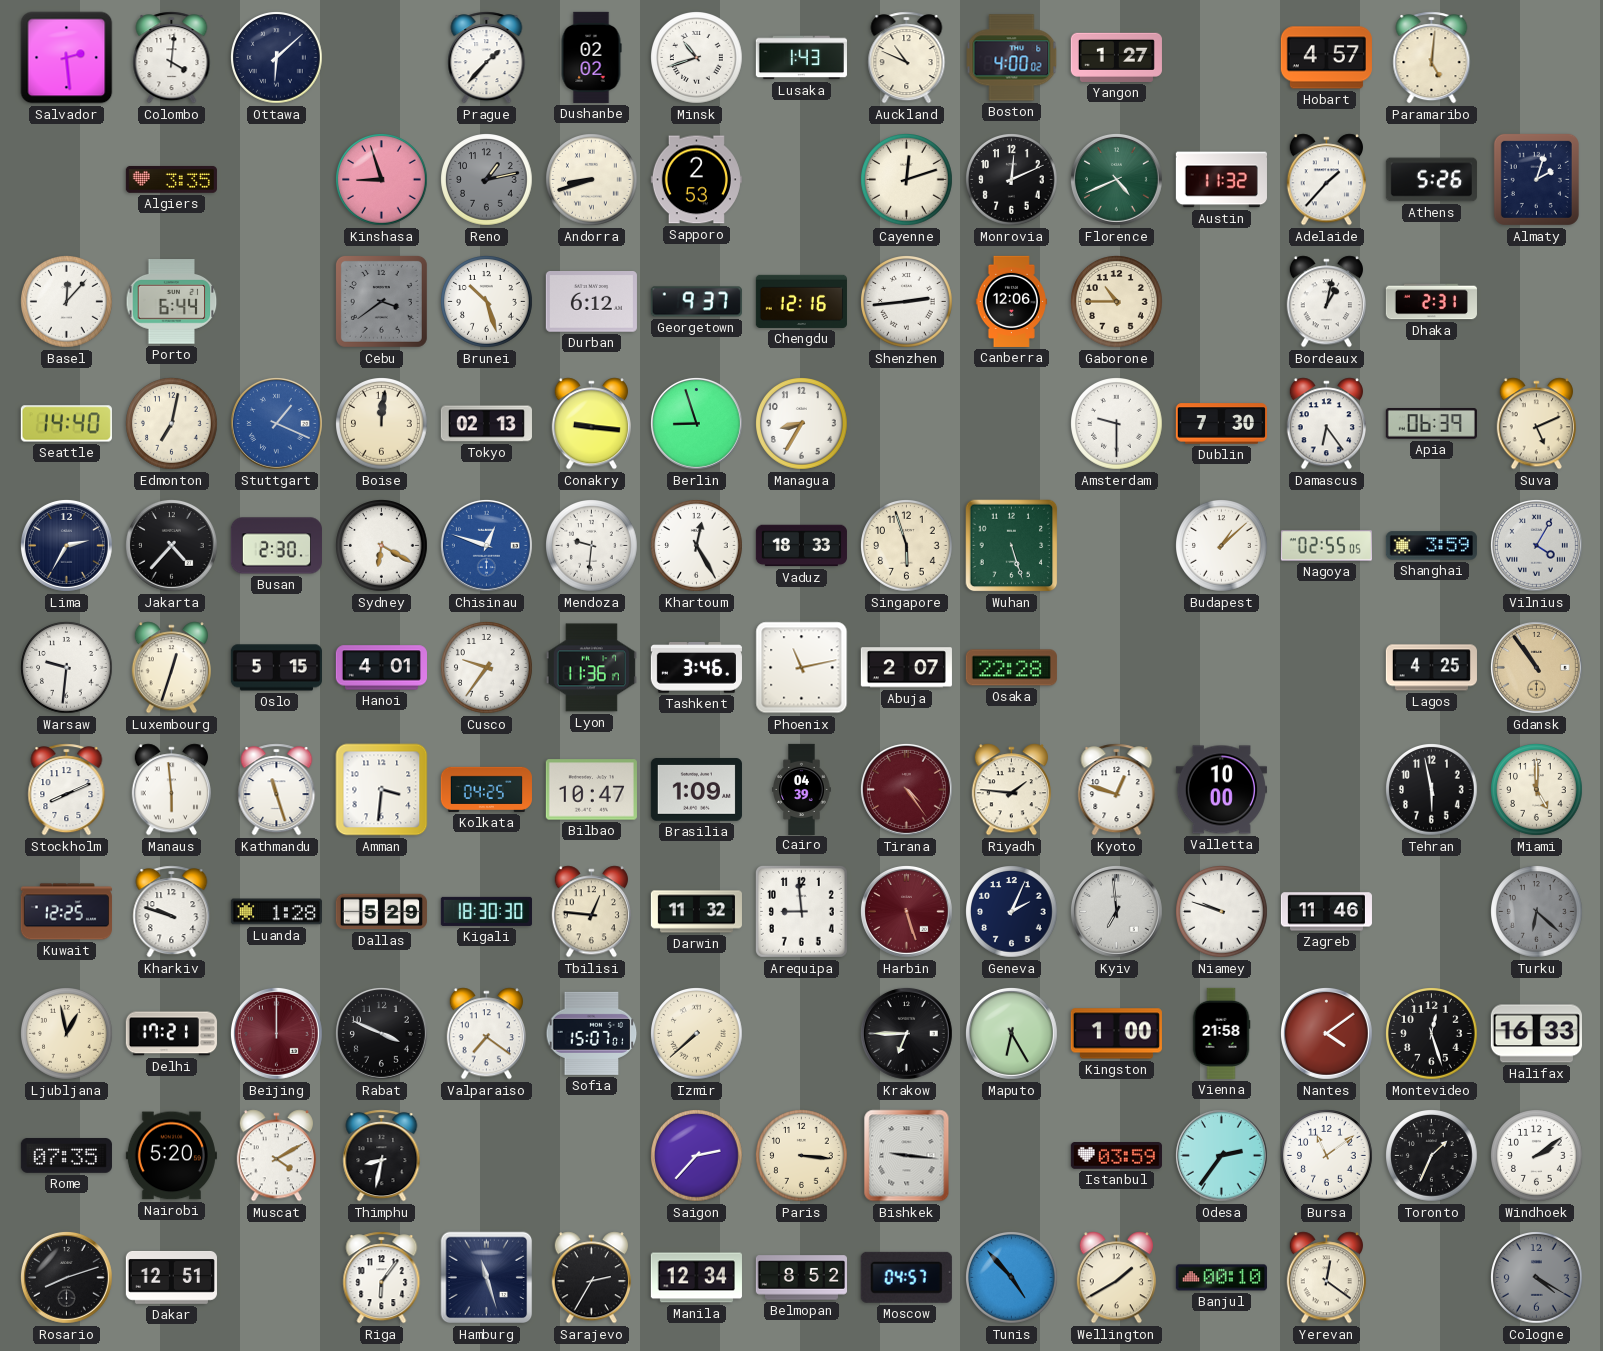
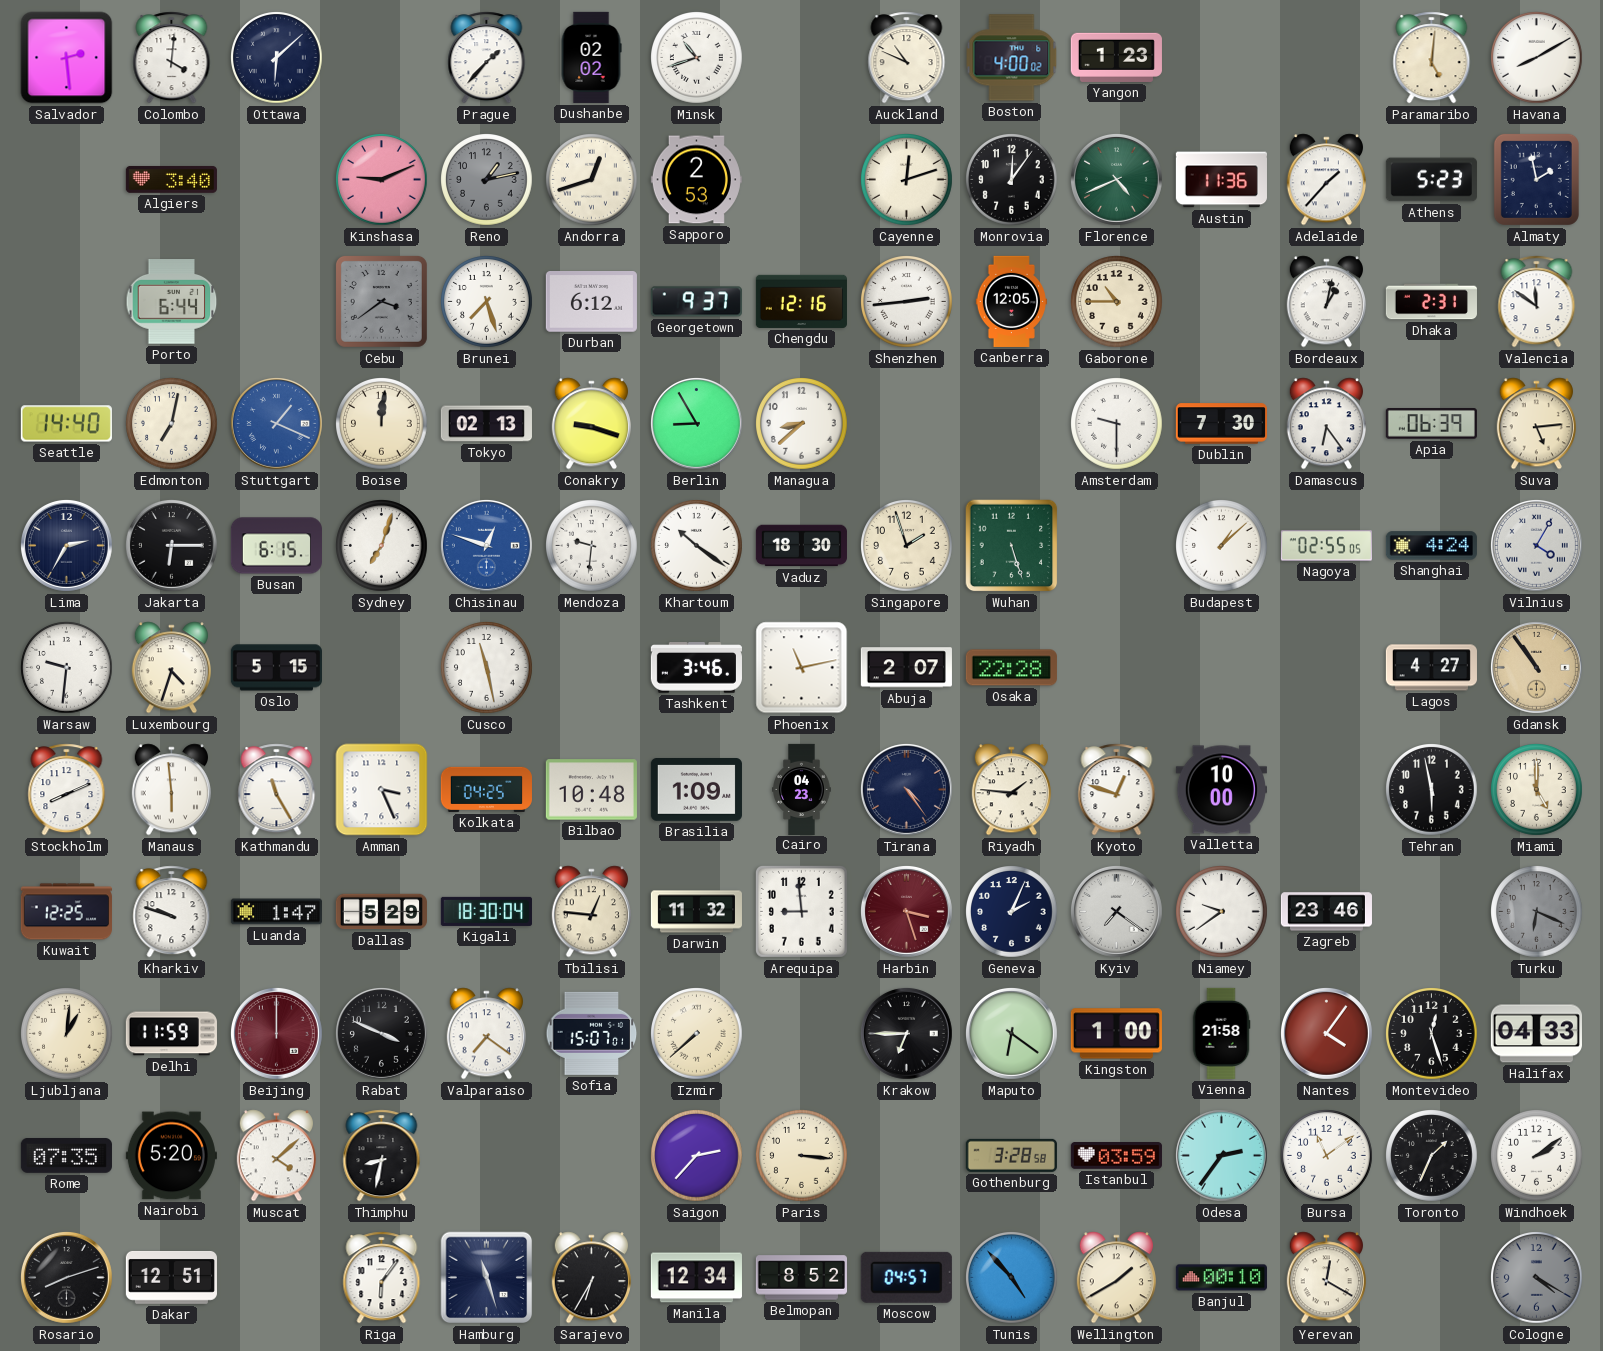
Lusaka: 1:43 -> none (801, 58)
Yangon: 1:27 -> 1:23 (1116, 57)
Hobart: 4:57 -> none (1326, 58)
Havana: none -> 8:10 (1537, 58)
Algiers: 3:35 -> 3:40 (171, 179)
Kinshasa: 8:57 -> 9:11 (382, 180)
Andorra: 8:42 -> 12:42 (592, 180)
Monrovia: 12:11 -> 12:06 (1012, 180)
Austin: 11:32 -> 11:36 (1221, 180)
Athens: 5:26 -> 5:23 (1431, 180)
Almaty: 2:03 -> 1:58 (1536, 179)
Basel: 12:07 -> none (67, 302)
Brunei: 10:27 -> 7:27 (487, 302)
Canberra: 12:06 -> 12:05 (1011, 301)
Valencia: none -> 11:51 (1537, 302)
Conakry: 9:16 -> 9:18 (591, 424)
Berlin: 8:57 -> 8:55 (696, 423)
Managua: 8:35 -> 8:38 (802, 424)
Suva: 5:11 -> 5:14 (1536, 424)
Jakarta: 4:37 -> 6:15 (171, 545)
Busan: 2:30 -> 6:15 (276, 546)
Sydney: 6:20 -> 7:03 (382, 546)
Khartoum: 12:25 -> 10:21 (697, 546)
Vaduz: 18:33 -> 18:30 (801, 546)
Singapore: 5:57 -> 1:57 (907, 546)
Shanghai: 3:59 -> 4:24 (1431, 546)
Luxembourg: 12:33 -> 4:33 (171, 668)
Hanoi: 4:01 -> none (381, 668)
Cusco: 9:36 -> 11:28 (487, 668)
Lyon: 11:36 -> none (591, 668)
Lagos: 4:25 -> 4:27 (1431, 668)
Kathmandu: 11:27 -> 11:25 (277, 790)
Amman: 3:31 -> 3:26 (382, 790)
Bilbao: 10:47 -> 10:48 (591, 790)
Cairo: 04:39 -> 04:23 (802, 789)
Tirana dial: burgundy -> navy (906, 789)
Luanda: 1:28 -> 1:47 (276, 912)
Kigali: 18:30:30 -> 18:30:04 (486, 911)
Harbin: 5:27 -> 3:27 (906, 911)
Kyiv: 6:59 -> 7:21 (1116, 911)
Niamey: 9:48 -> 9:39 (1222, 912)
Zagreb: 11:46 -> 23:46 (1326, 912)
Turku: 6:22 -> 6:19 (1537, 912)
Ljubljana: 12:58 -> 1:01 (67, 1034)
Delhi: 17:21 -> 11:59 (171, 1034)
Maputo: 6:25 -> 6:21 (1011, 1033)
Nantes: 4:09 -> 4:06 (1326, 1033)
Halifax: 16:33 -> 04:33 (1536, 1034)
Muscat: 4:10 -> 4:08 (276, 1156)
Bishkek: 9:16 -> none (907, 1156)
Gothenburg: none -> 3:28 (1011, 1155)
Sarajevo: 2:35 -> 6:35 (591, 1278)
Yerevan: 12:21 -> 12:20 (1326, 1278)
